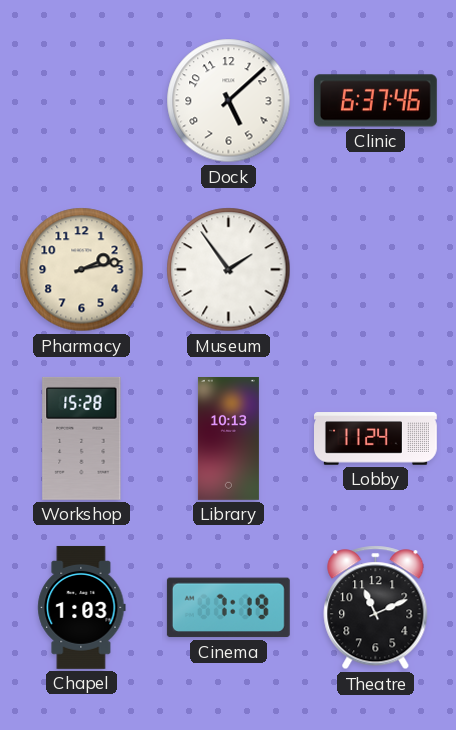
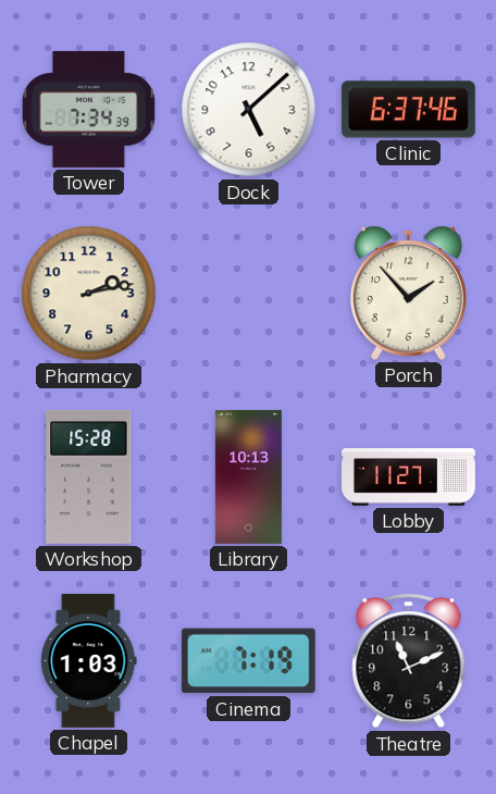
Tower: none -> 7:34 (88, 109)
Museum: 1:54 -> none (229, 270)
Porch: none -> 1:53 (408, 293)
Lobby: 11:24 -> 11:27 (409, 477)
